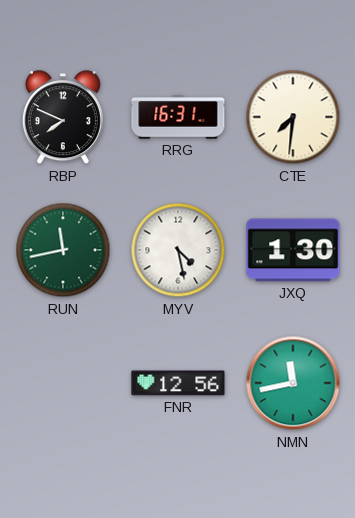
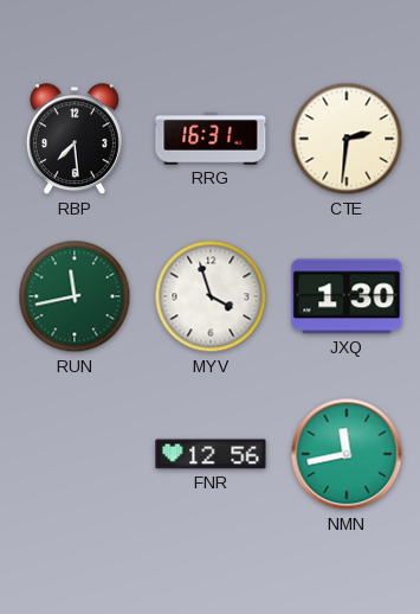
RBP: 7:49 -> 7:29 (75, 140)
CTE: 7:31 -> 2:31 (347, 139)
MYV: 4:28 -> 3:57 (211, 296)
